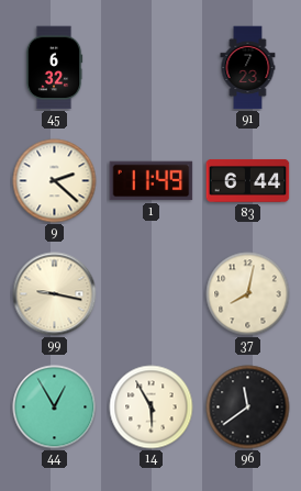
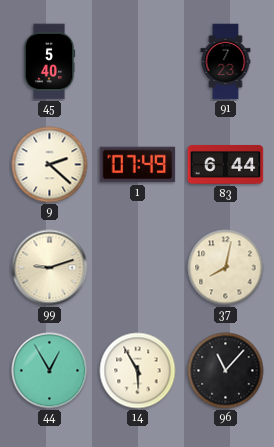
45: 6:32 -> 5:40 (49, 62)
1: 11:49 -> 07:49 (138, 165)
99: 9:17 -> 9:12 (50, 268)
96: 11:39 -> 11:07 (226, 371)
